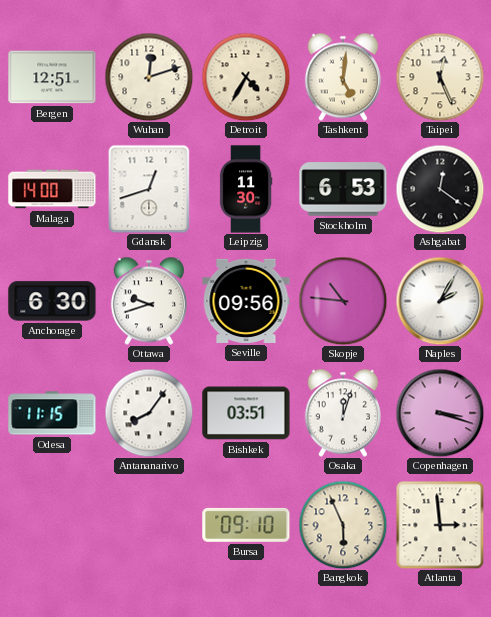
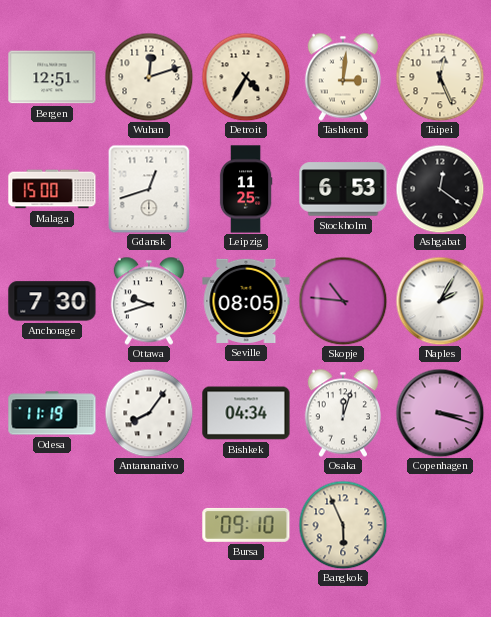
Tashkent: 5:01 -> 3:01 (343, 77)
Malaga: 14:00 -> 15:00 (52, 189)
Leipzig: 11:30 -> 11:25 (246, 189)
Anchorage: 6:30 -> 7:30 (52, 301)
Seville: 09:56 -> 08:05 (246, 301)
Odesa: 11:15 -> 11:19 (52, 413)
Bishkek: 03:51 -> 04:34 (246, 413)
Atlanta: 2:59 -> none (440, 525)
